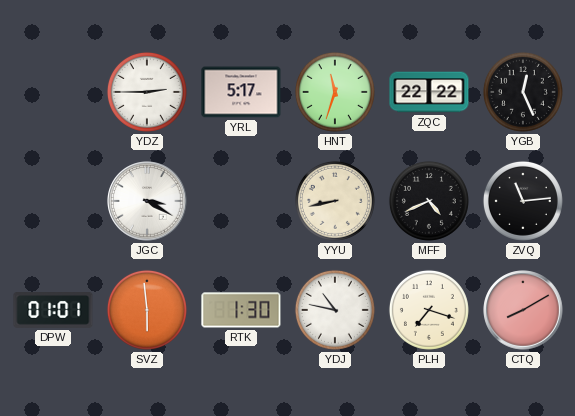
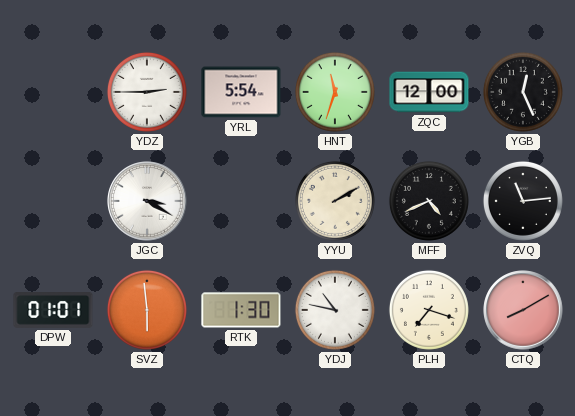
YRL: 5:17 -> 5:54 (241, 92)
ZQC: 22:22 -> 12:00 (429, 92)
YYU: 8:43 -> 2:10 (335, 201)
